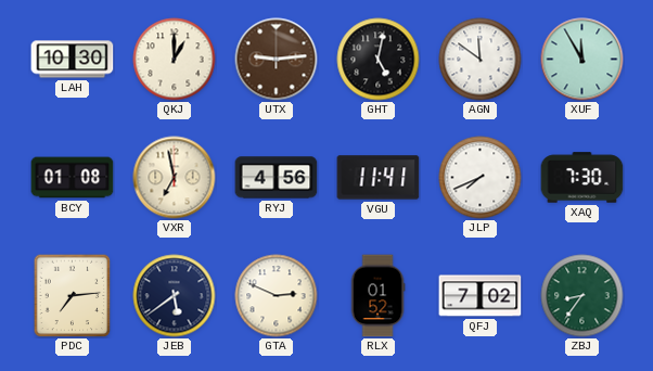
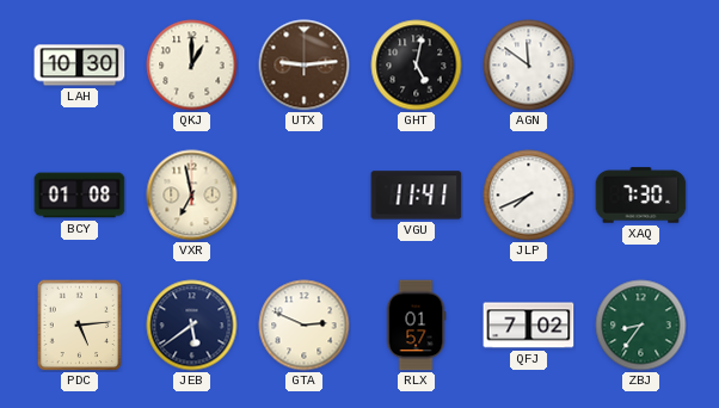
XUF: 11:55 -> none (582, 60)
RYJ: 4:56 -> none (277, 178)
PDC: 7:14 -> 5:14 (80, 324)
RLX: 01:52 -> 01:57 (416, 326)
